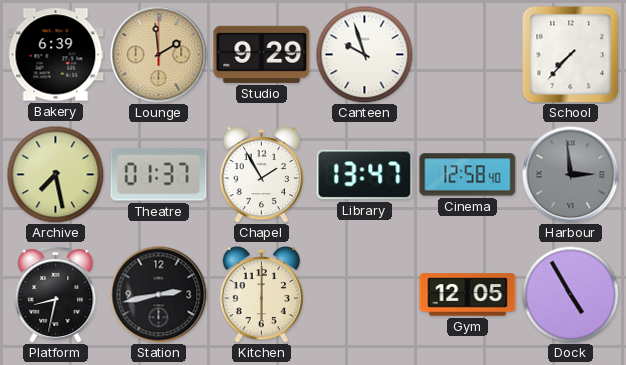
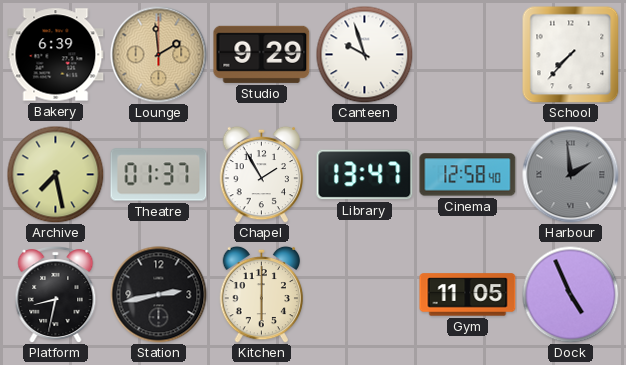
Harbour: 2:59 -> 1:59 (571, 175)
Gym: 12:05 -> 11:05 (468, 295)
Dock: 4:55 -> 4:56 (570, 294)
